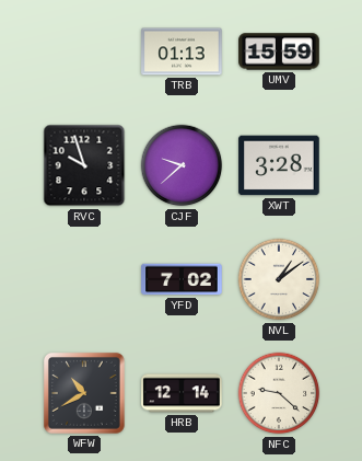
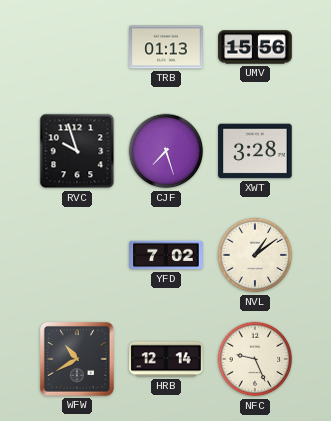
UMV: 15:59 -> 15:56 (255, 47)
CJF: 9:38 -> 7:27 (166, 151)
NFC: 9:22 -> 9:26 (255, 359)
